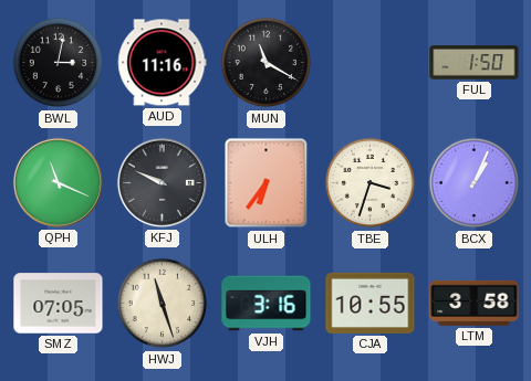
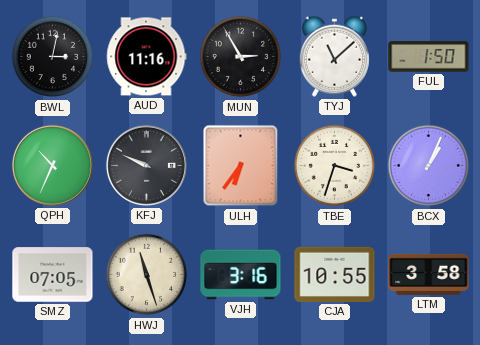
MUN: 11:20 -> 2:55 (241, 57)
TYJ: none -> 11:08 (334, 56)
QPH: 11:19 -> 10:34 (52, 165)
